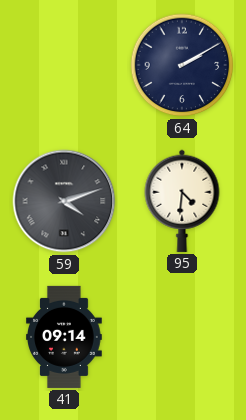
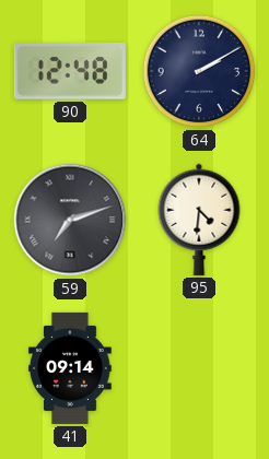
90: none -> 12:48 (70, 72)
59: 4:12 -> 7:12 (70, 220)
